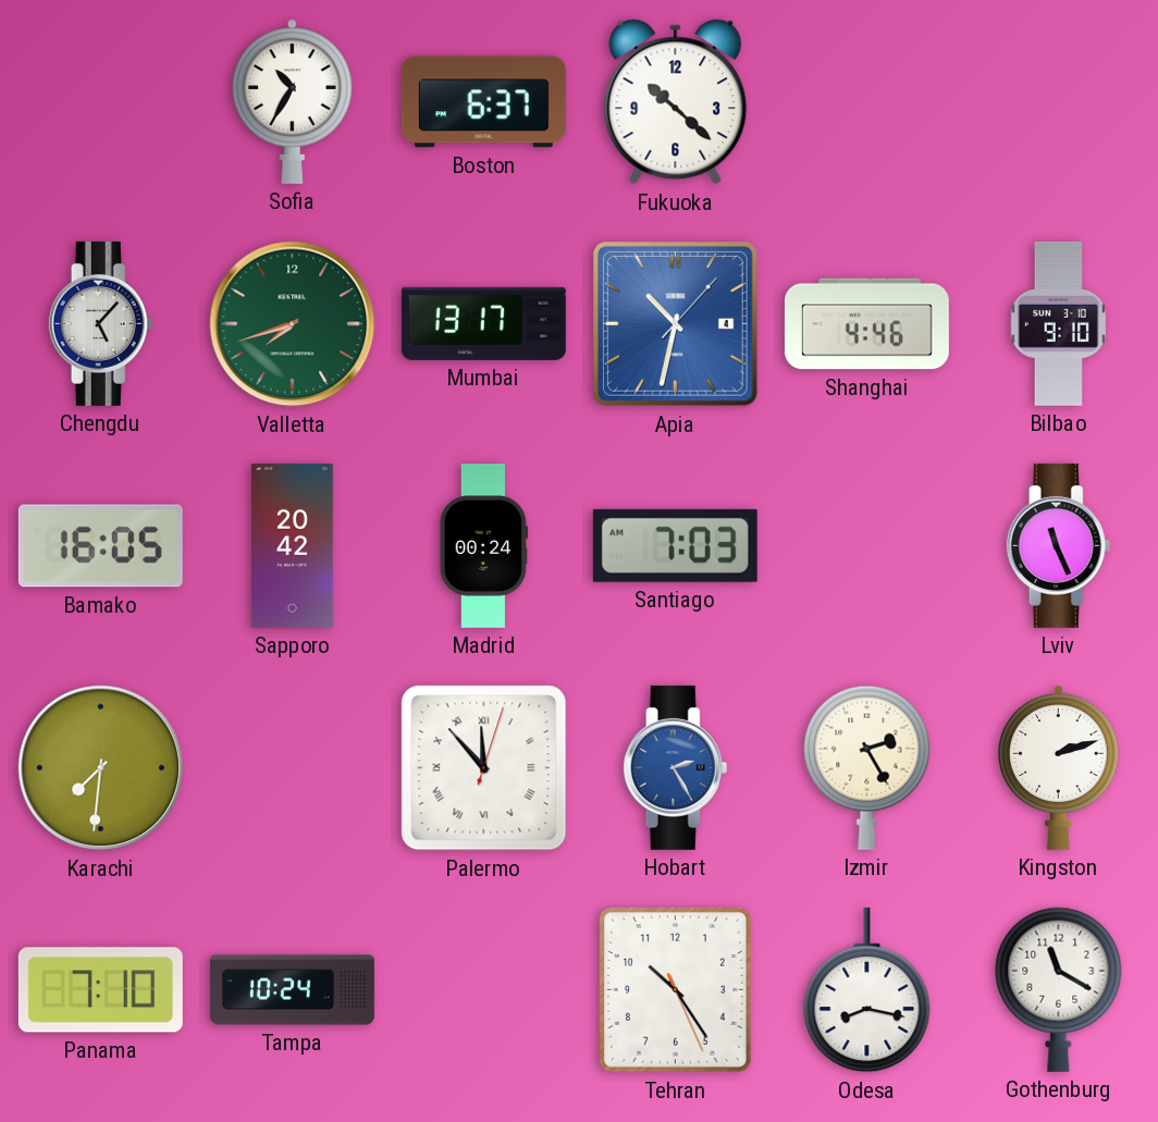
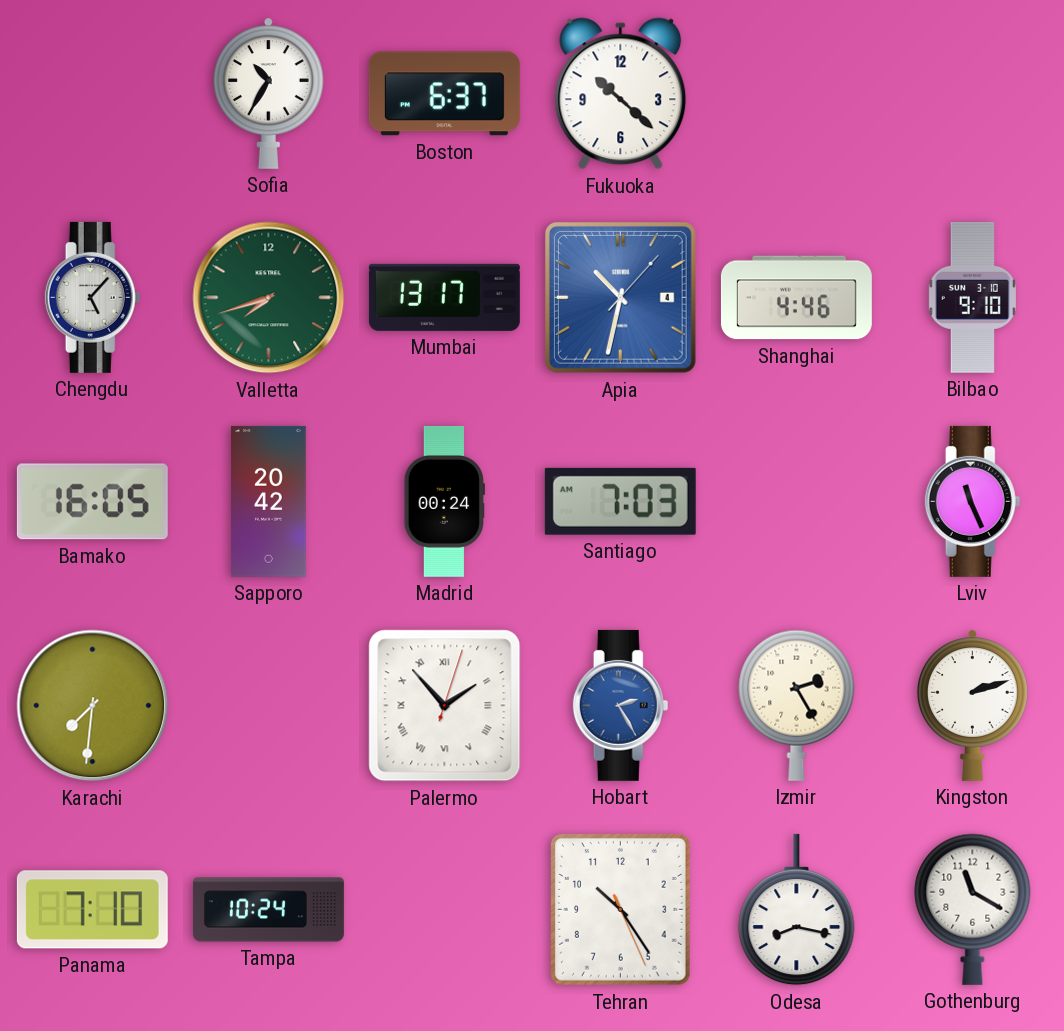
Palermo: 11:53 -> 1:53 (445, 706)
